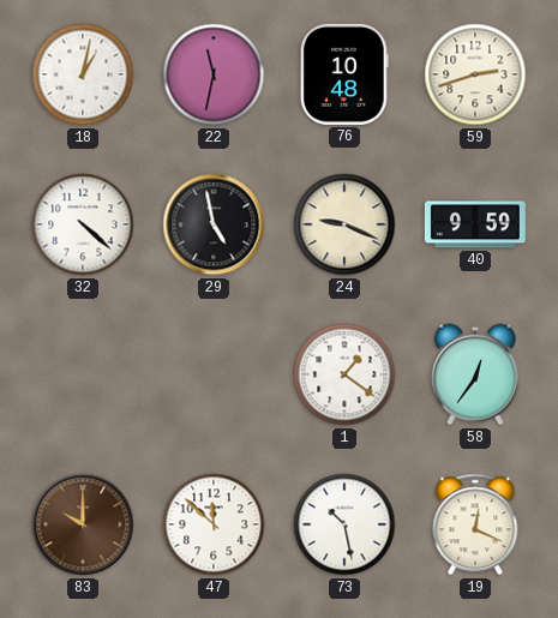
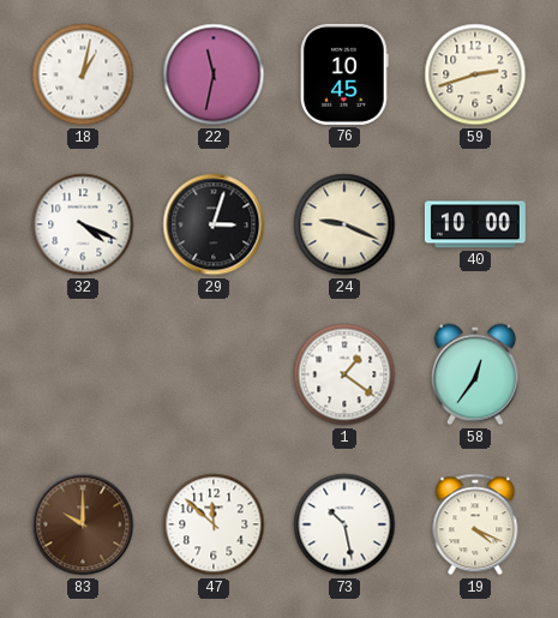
76: 10:48 -> 10:45 (344, 74)
32: 4:22 -> 4:19 (83, 224)
29: 4:58 -> 3:03 (214, 224)
40: 9:59 -> 10:00 (475, 224)
19: 12:19 -> 4:19 (475, 524)
